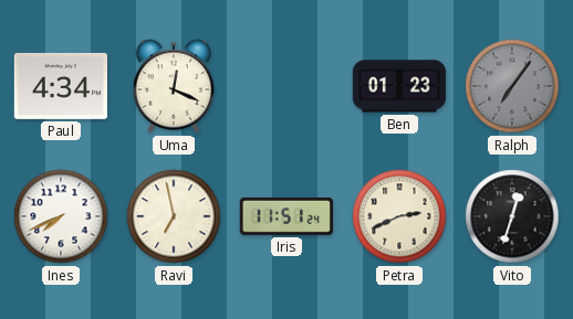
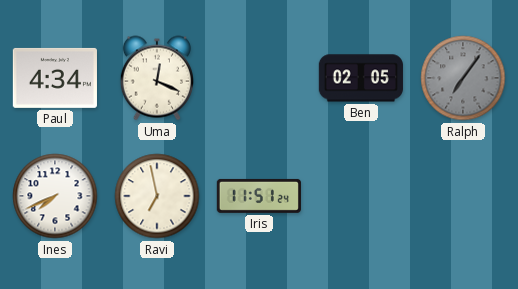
Ben: 01:23 -> 02:05 (361, 78)
Petra: 2:41 -> none (399, 216)
Vito: 12:33 -> none (512, 216)
